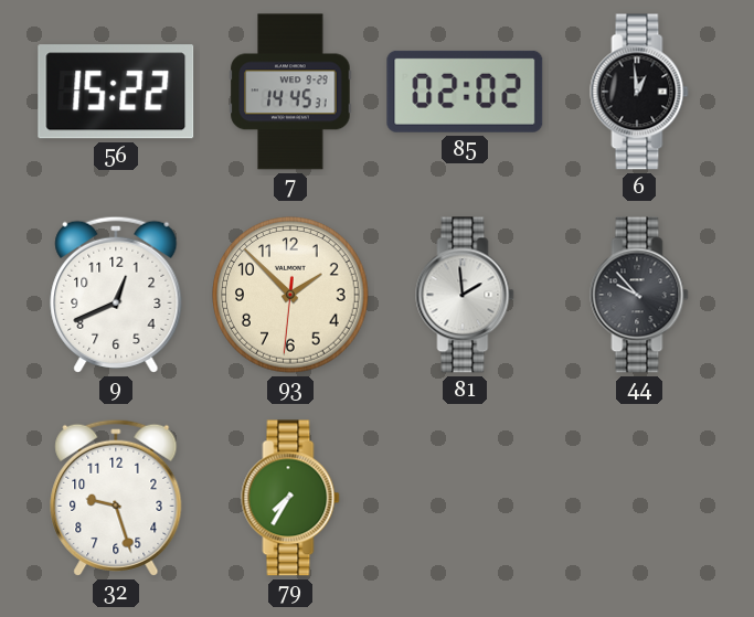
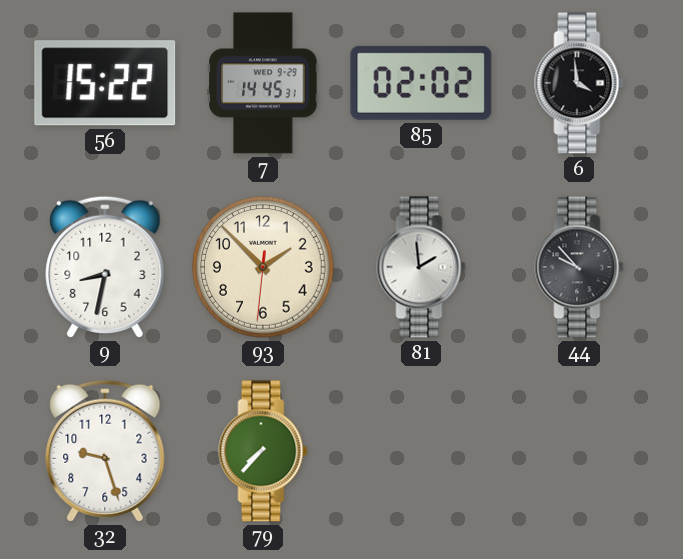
6: 12:59 -> 3:59 (579, 83)
9: 12:41 -> 8:32 (105, 267)
79: 7:35 -> 7:37 (263, 451)
